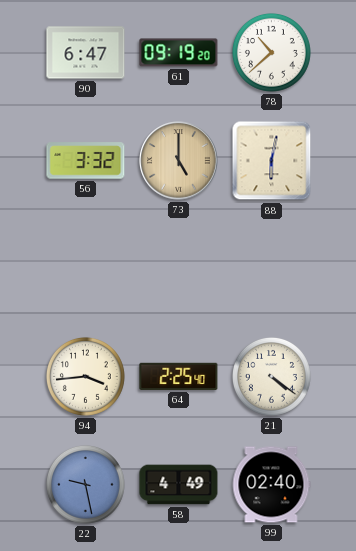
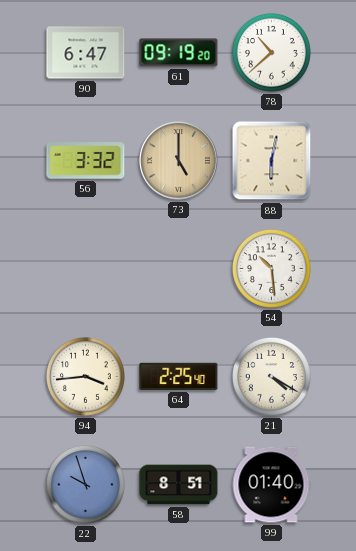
54: none -> 10:29 (271, 268)
21: 4:21 -> 4:20 (271, 376)
22: 9:28 -> 9:57 (85, 484)
58: 4:49 -> 8:51 (179, 485)
99: 02:40 -> 01:40 (271, 485)
